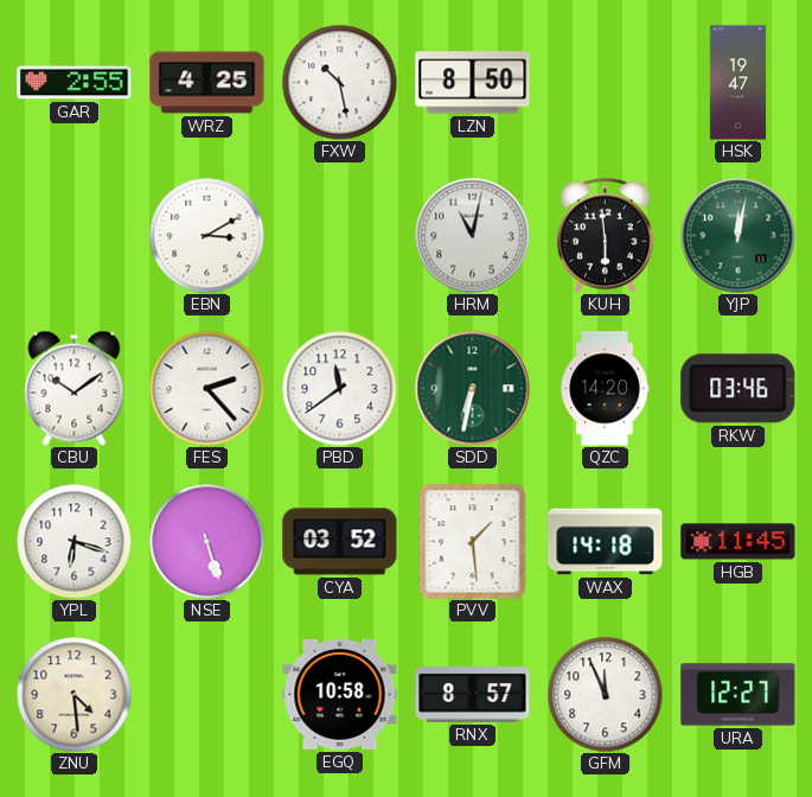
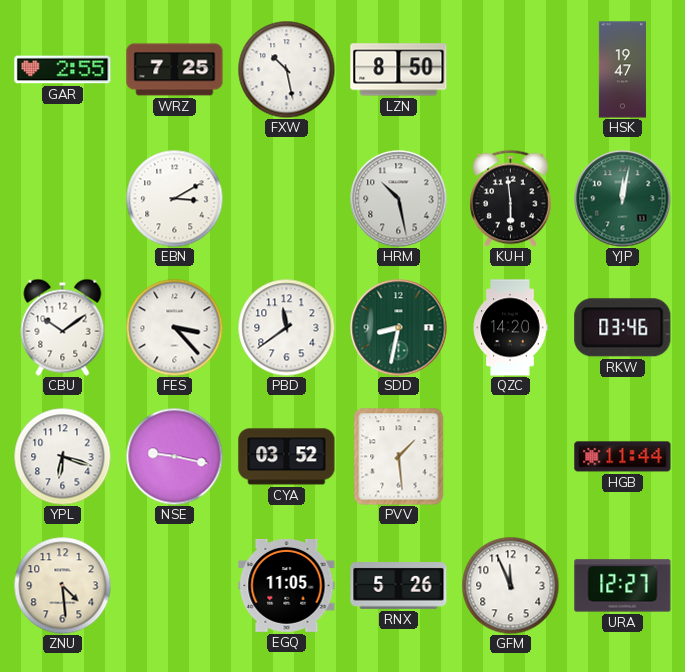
WRZ: 4:25 -> 7:25 (175, 70)
HRM: 11:02 -> 10:28 (399, 199)
FES: 2:23 -> 3:23 (174, 327)
SDD: 6:32 -> 8:32 (399, 328)
NSE: 5:27 -> 9:17 (174, 456)
WAX: 14:18 -> none (606, 542)
HGB: 11:45 -> 11:44 (623, 457)
EGQ: 10:58 -> 11:05 (287, 585)
RNX: 8:57 -> 5:26 (399, 586)
